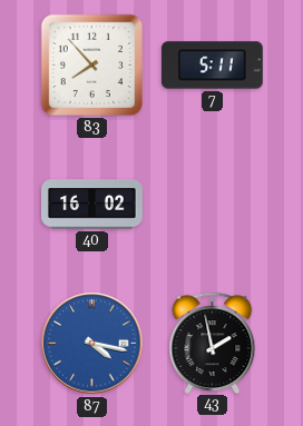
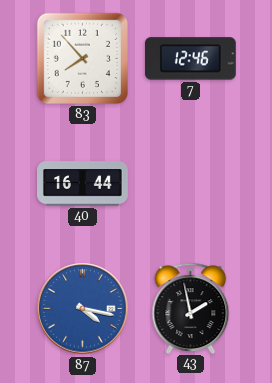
7: 5:11 -> 12:46 (190, 59)
40: 16:02 -> 16:44 (83, 184)
